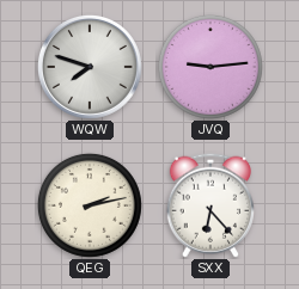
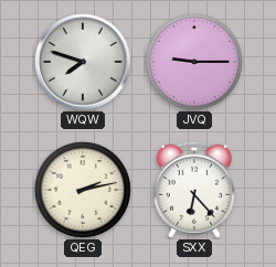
JVQ: 9:14 -> 9:15 (194, 62)
